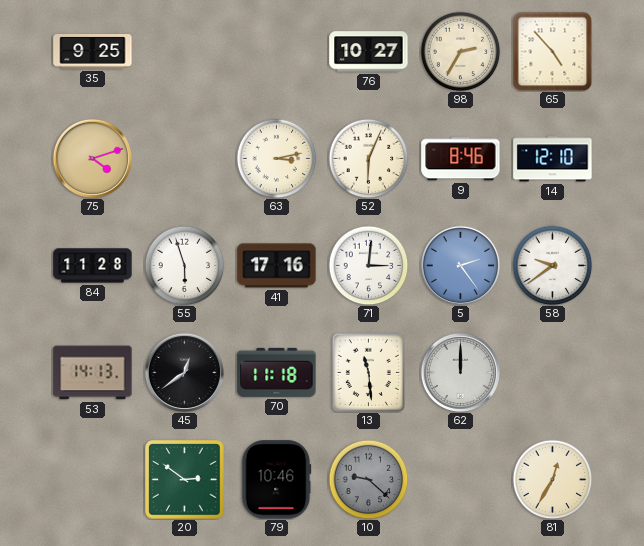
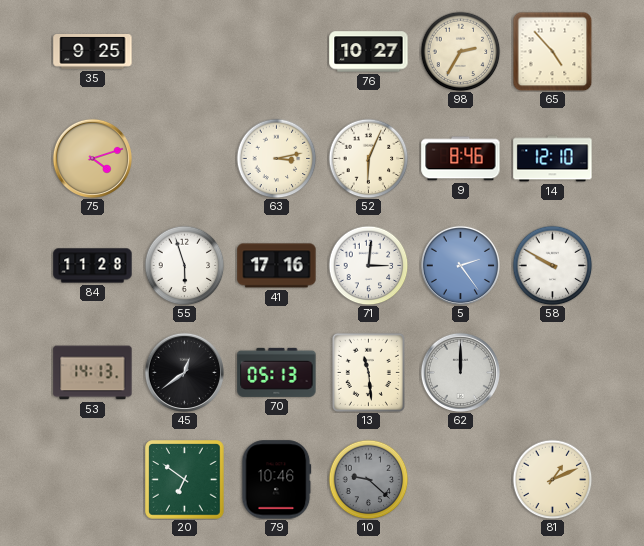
58: 9:39 -> 9:50 (552, 265)
70: 11:18 -> 05:13 (277, 372)
20: 2:51 -> 6:51 (185, 480)
81: 12:35 -> 1:11 (552, 479)
